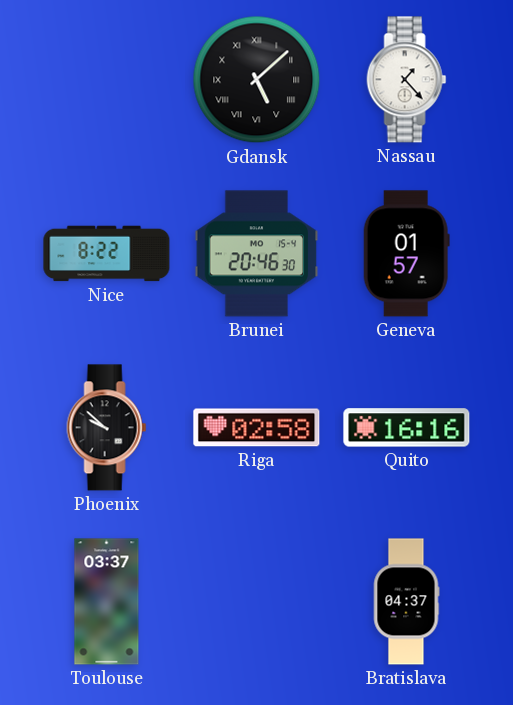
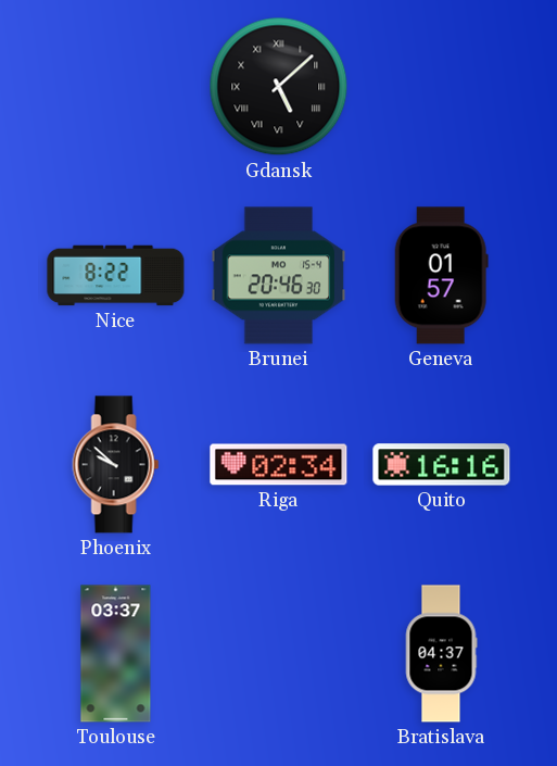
Nassau: 1:23 -> none (407, 80)
Riga: 02:58 -> 02:34 (279, 465)
